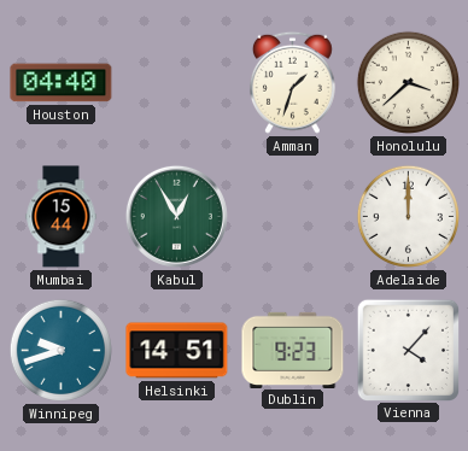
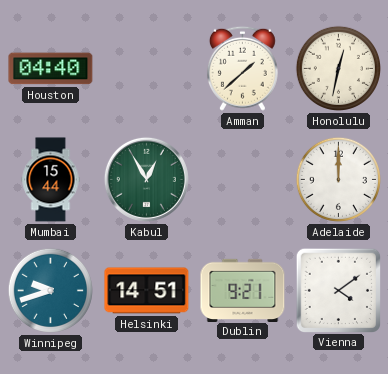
Amman: 1:33 -> 1:38 (242, 68)
Honolulu: 3:38 -> 12:32 (338, 68)
Dublin: 9:23 -> 9:21 (243, 290)
Vienna: 4:07 -> 4:09 (338, 290)
